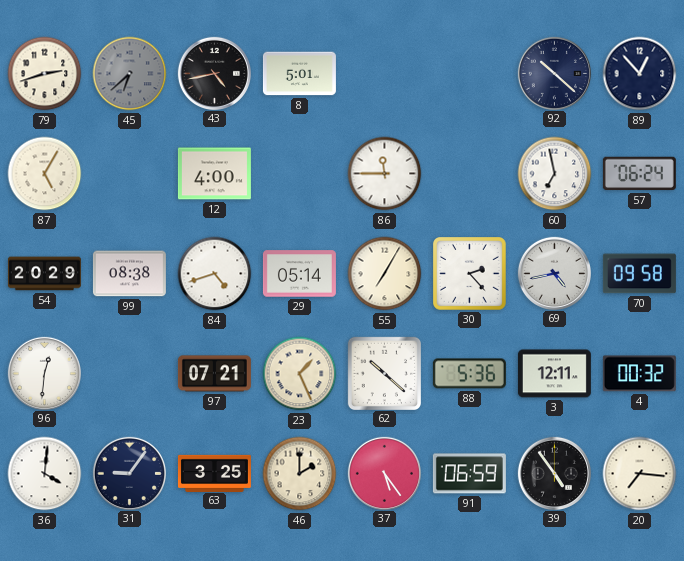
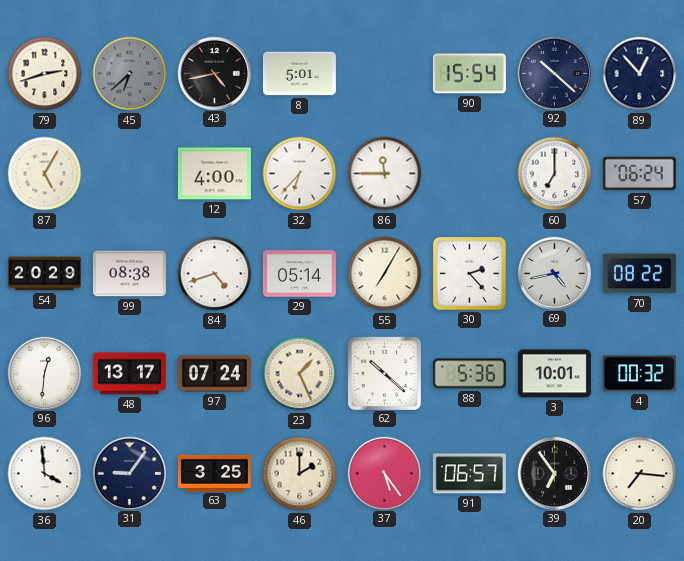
90: none -> 15:54 (469, 74)
32: none -> 6:37 (300, 174)
60: 6:58 -> 7:00 (555, 174)
70: 09:58 -> 08:22 (639, 274)
48: none -> 13:17 (129, 374)
97: 07:21 -> 07:24 (214, 374)
3: 12:11 -> 10:01 (554, 374)
36: 4:01 -> 3:59 (45, 474)
91: 06:59 -> 06:57 (469, 474)
39: 4:54 -> 6:54 (554, 473)
